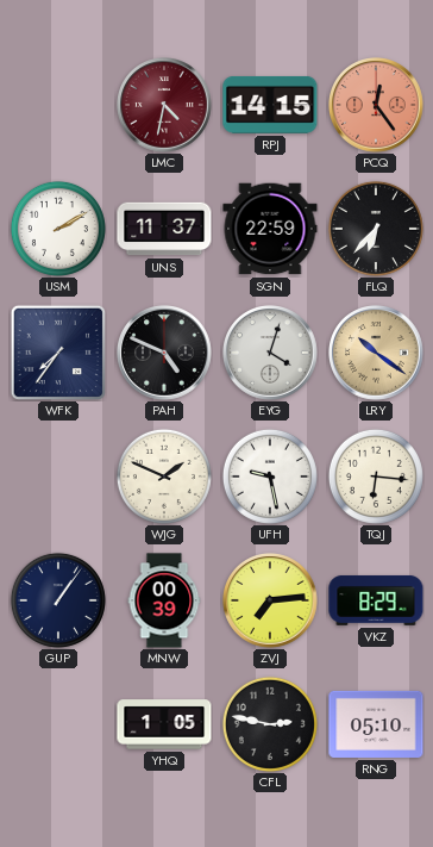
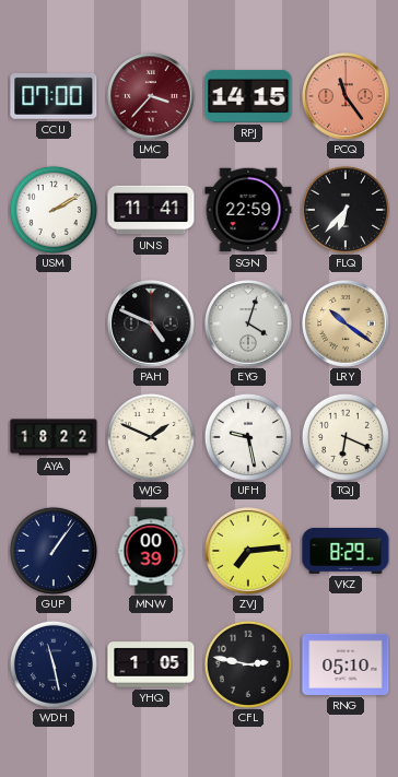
CCU: none -> 07:00 (54, 97)
LMC: 4:32 -> 3:37 (152, 97)
PCQ: 12:24 -> 11:24 (347, 97)
UNS: 11:37 -> 11:41 (151, 210)
WFK: 7:36 -> none (57, 351)
AYA: none -> 18:22 (54, 437)
TQJ: 6:16 -> 6:19 (346, 437)
WDH: none -> 11:28 (54, 664)
